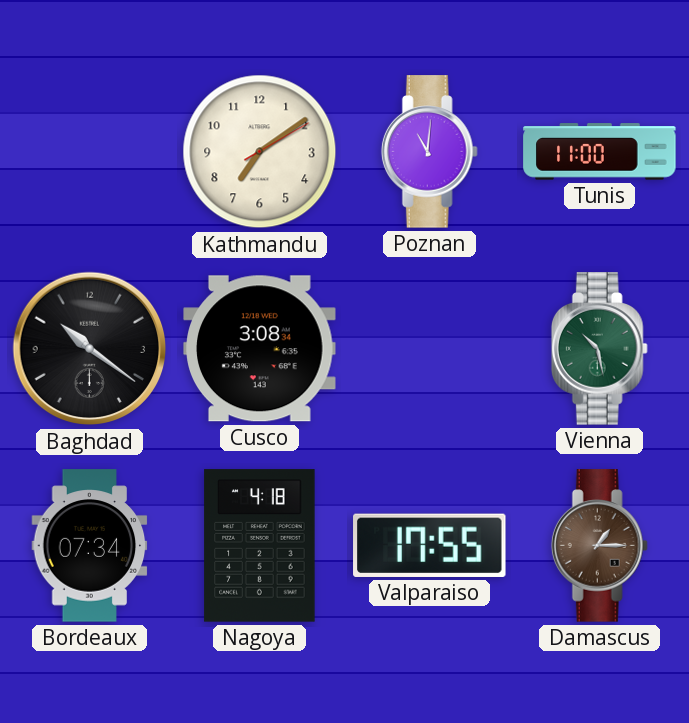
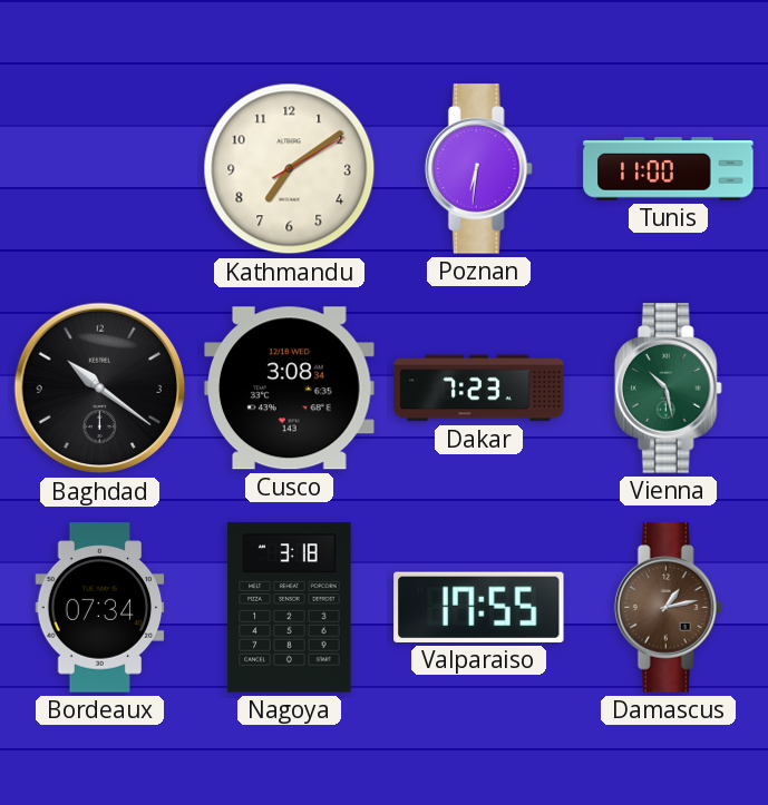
Poznan: 11:01 -> 6:31 (478, 169)
Dakar: none -> 7:23 (479, 389)
Nagoya: 4:18 -> 3:18 (290, 608)
Damascus: 1:15 -> 1:13 (668, 608)
